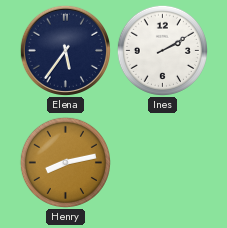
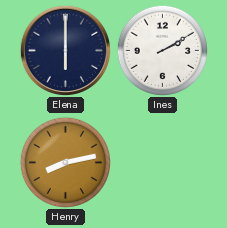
Elena: 5:36 -> 6:00 (65, 50)
